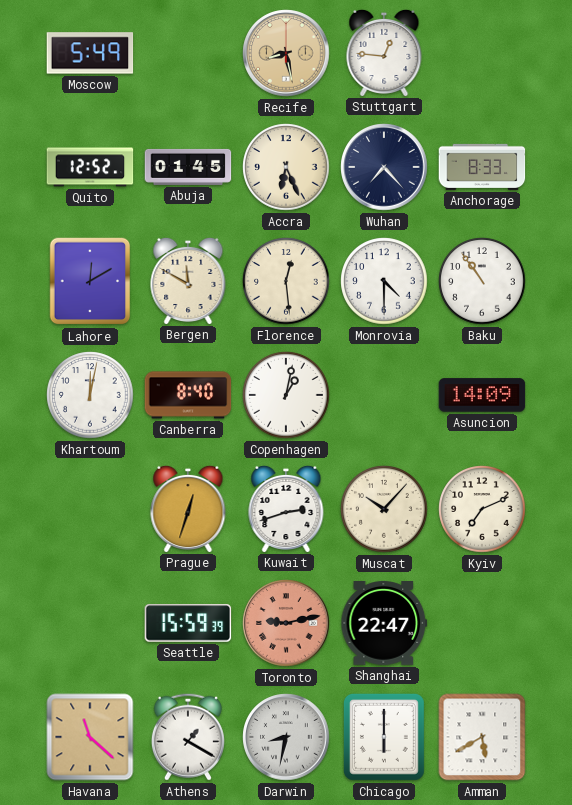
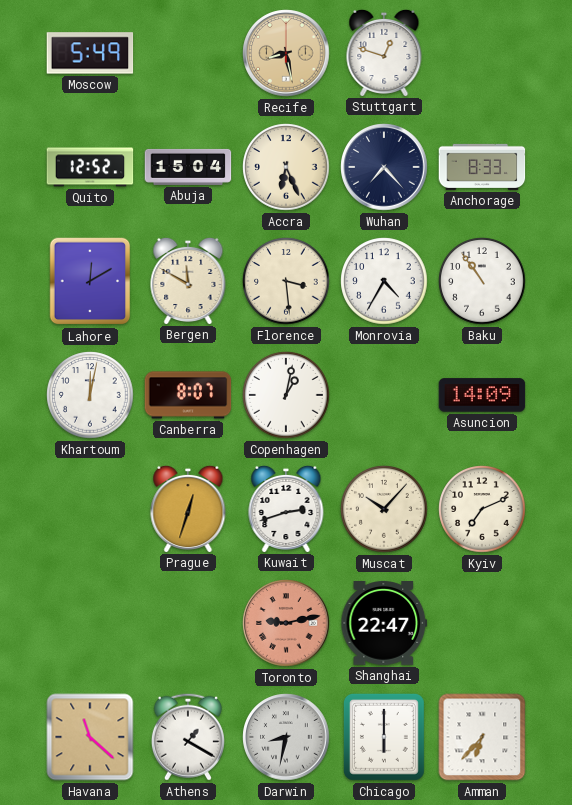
Stuttgart: 12:46 -> 12:48 (384, 52)
Abuja: 01:45 -> 15:04 (188, 167)
Florence: 12:29 -> 3:29 (286, 281)
Monrovia: 4:30 -> 4:35 (384, 281)
Canberra: 8:40 -> 8:07 (188, 395)
Seattle: 15:59 -> none (188, 623)
Amman: 5:40 -> 6:37 (482, 737)
